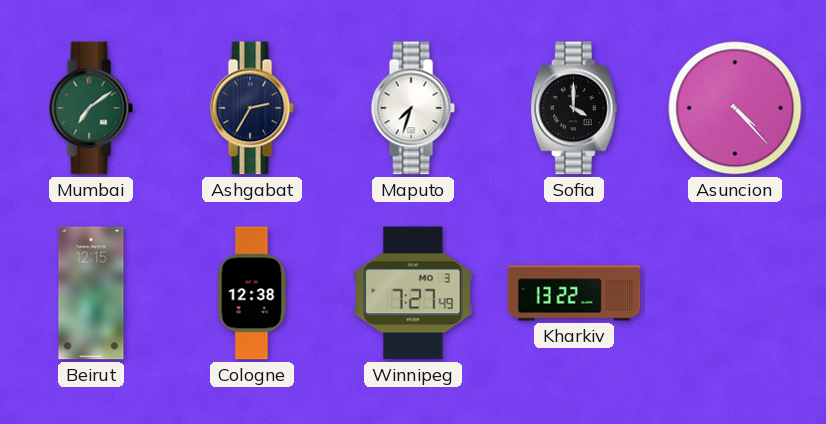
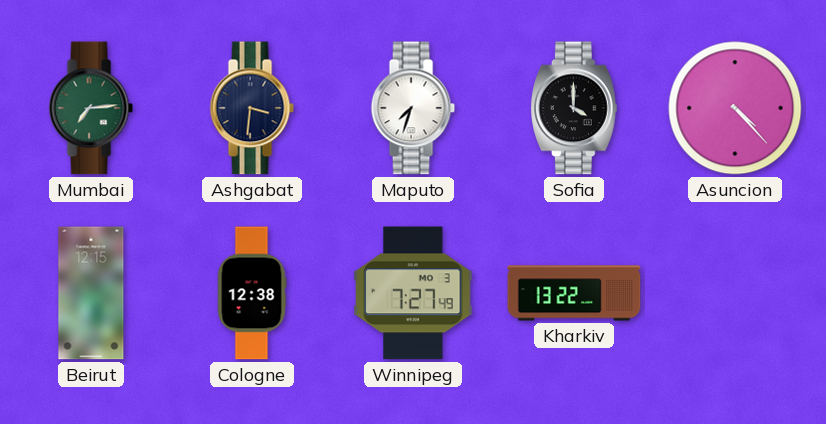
Mumbai: 7:09 -> 7:14 (91, 108)
Ashgabat: 2:35 -> 3:31 (252, 108)
